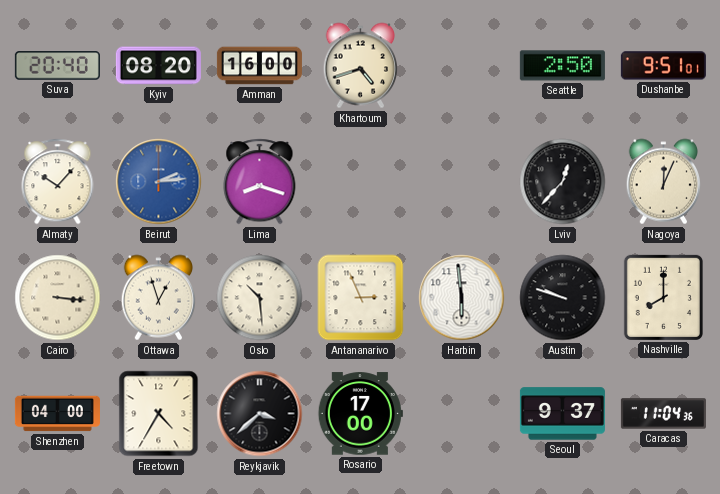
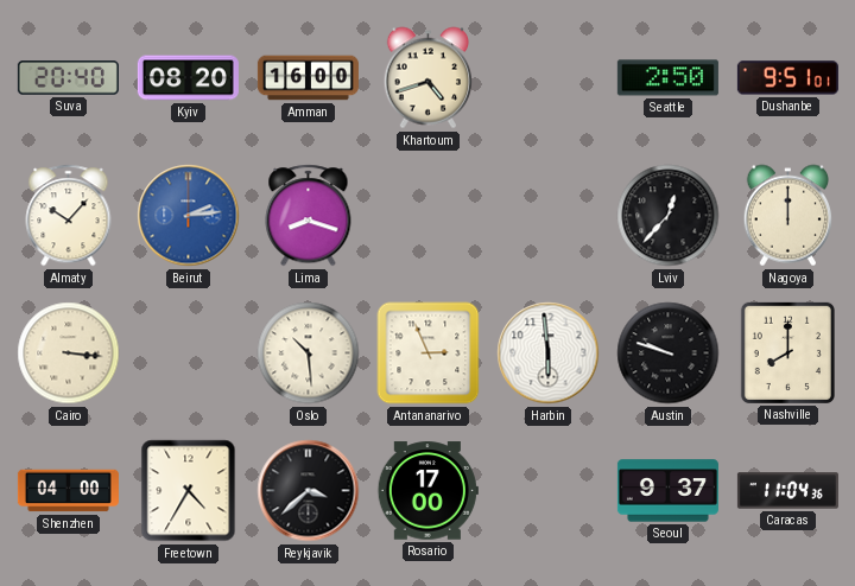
Nagoya: 12:04 -> 12:00 (787, 216)
Ottawa: 12:57 -> none (158, 298)
